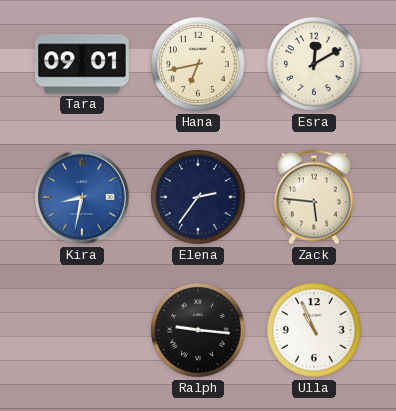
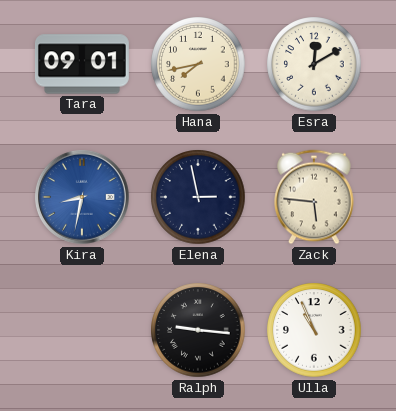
Hana: 6:43 -> 7:43 (198, 64)
Elena: 2:36 -> 2:58 (198, 197)
